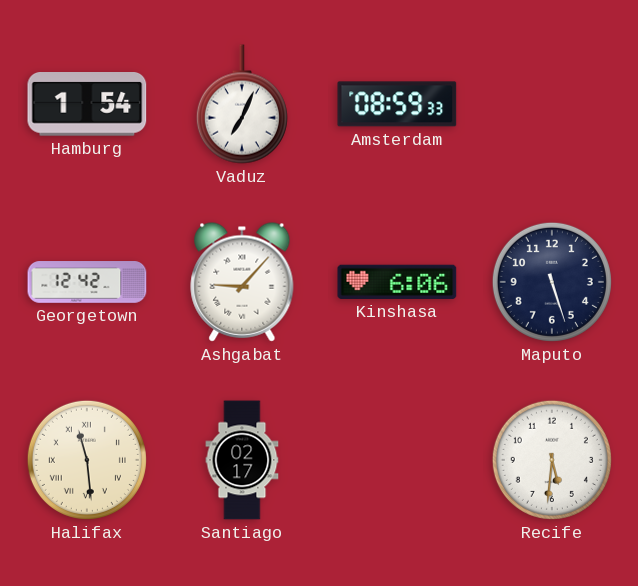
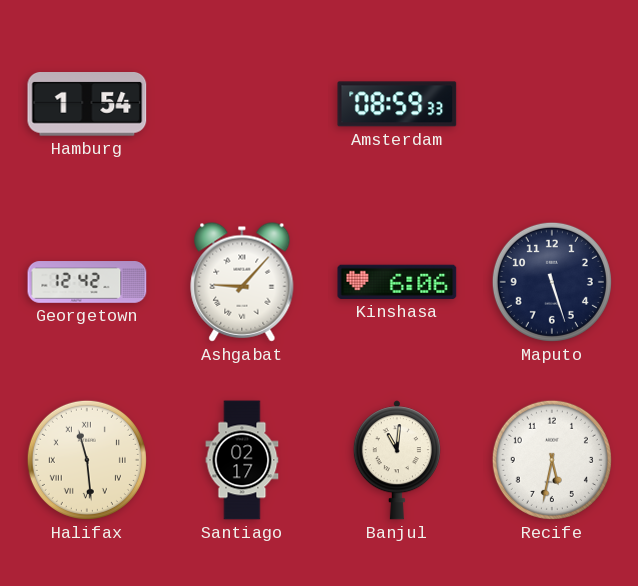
Vaduz: 7:04 -> none (242, 104)
Banjul: none -> 11:01 (397, 460)
Recife: 5:31 -> 5:32 (552, 460)
